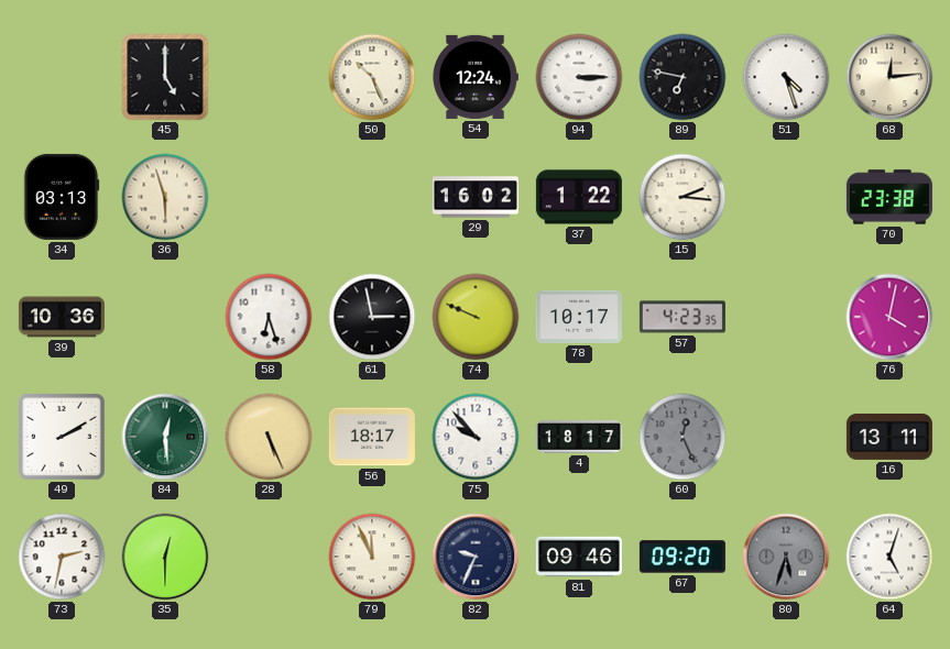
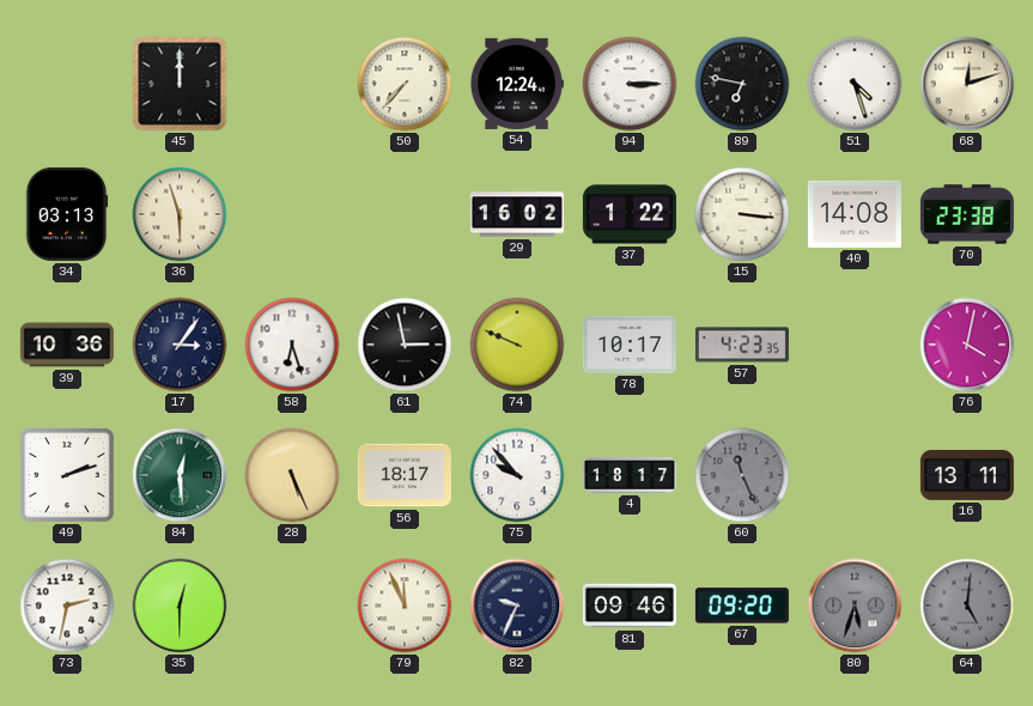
45: 5:00 -> 12:00 (180, 84)
50: 10:26 -> 7:37 (405, 84)
68: 12:14 -> 12:12 (967, 84)
15: 2:16 -> 3:16 (742, 214)
40: none -> 14:08 (855, 214)
17: none -> 3:06 (180, 345)
49: 2:10 -> 2:12 (67, 475)
60: 12:26 -> 11:26 (742, 475)
64: 5:03 -> 5:01 (967, 605)
64 dial: white -> grey (967, 605)
